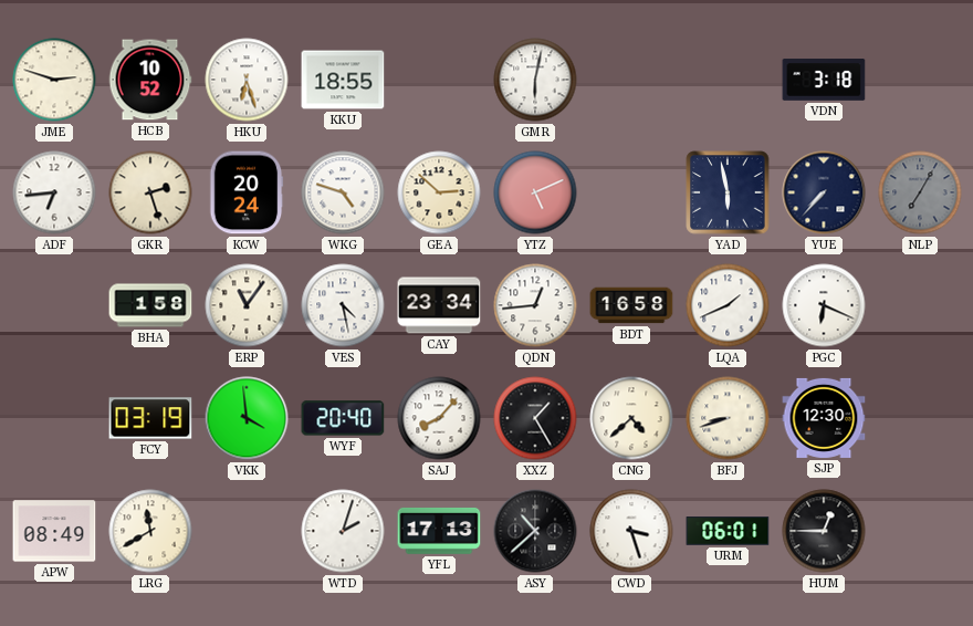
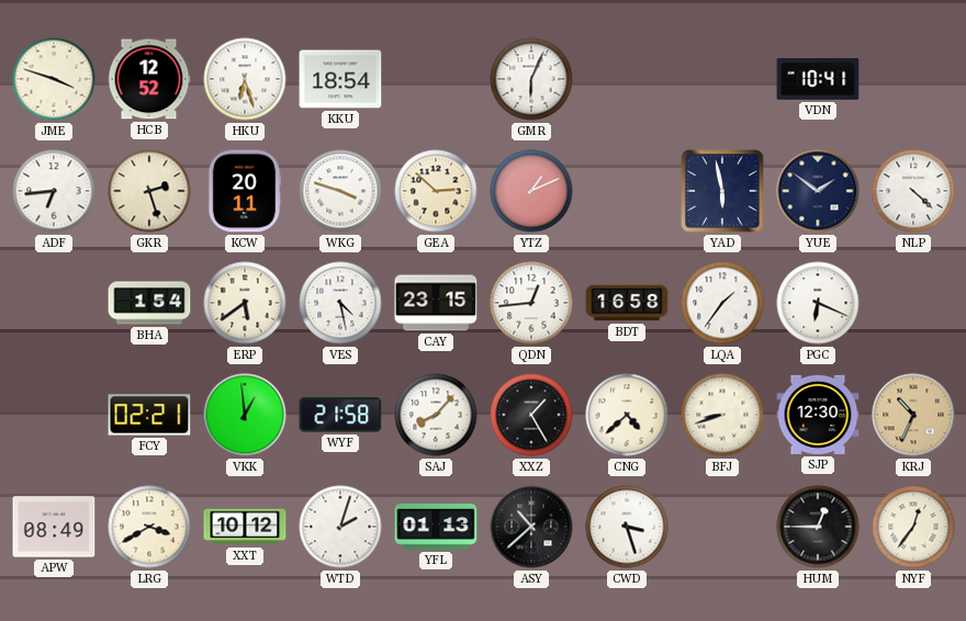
JME: 2:48 -> 3:48 (54, 79)
HCB: 10:52 -> 12:52 (149, 79)
KKU: 18:55 -> 18:54 (340, 79)
GMR: 6:02 -> 6:04 (531, 79)
VDN: 3:18 -> 10:41 (818, 79)
KCW: 20:24 -> 20:11 (245, 191)
WKG: 4:48 -> 3:48 (340, 191)
YTZ: 5:11 -> 1:11 (531, 191)
YUE: 7:37 -> 1:51 (818, 191)
NLP: 7:05 -> 4:22 (913, 191)
NLP dial: grey -> white (913, 191)
BHA: 1:58 -> 1:54 (149, 303)
ERP: 11:06 -> 5:39 (245, 303)
CAY: 23:34 -> 23:15 (436, 303)
LQA: 1:41 -> 1:36 (722, 303)
FCY: 03:19 -> 02:21 (149, 415)
VKK: 3:59 -> 12:59 (245, 415)
WYF: 20:40 -> 21:58 (340, 415)
KRJ: none -> 10:34 (913, 415)
LRG: 11:40 -> 3:40 (149, 527)
XXT: none -> 10:12 (245, 527)
YFL: 17:13 -> 01:13 (436, 527)
URM: 06:01 -> none (728, 531)
NYF: none -> 12:36 (913, 527)
